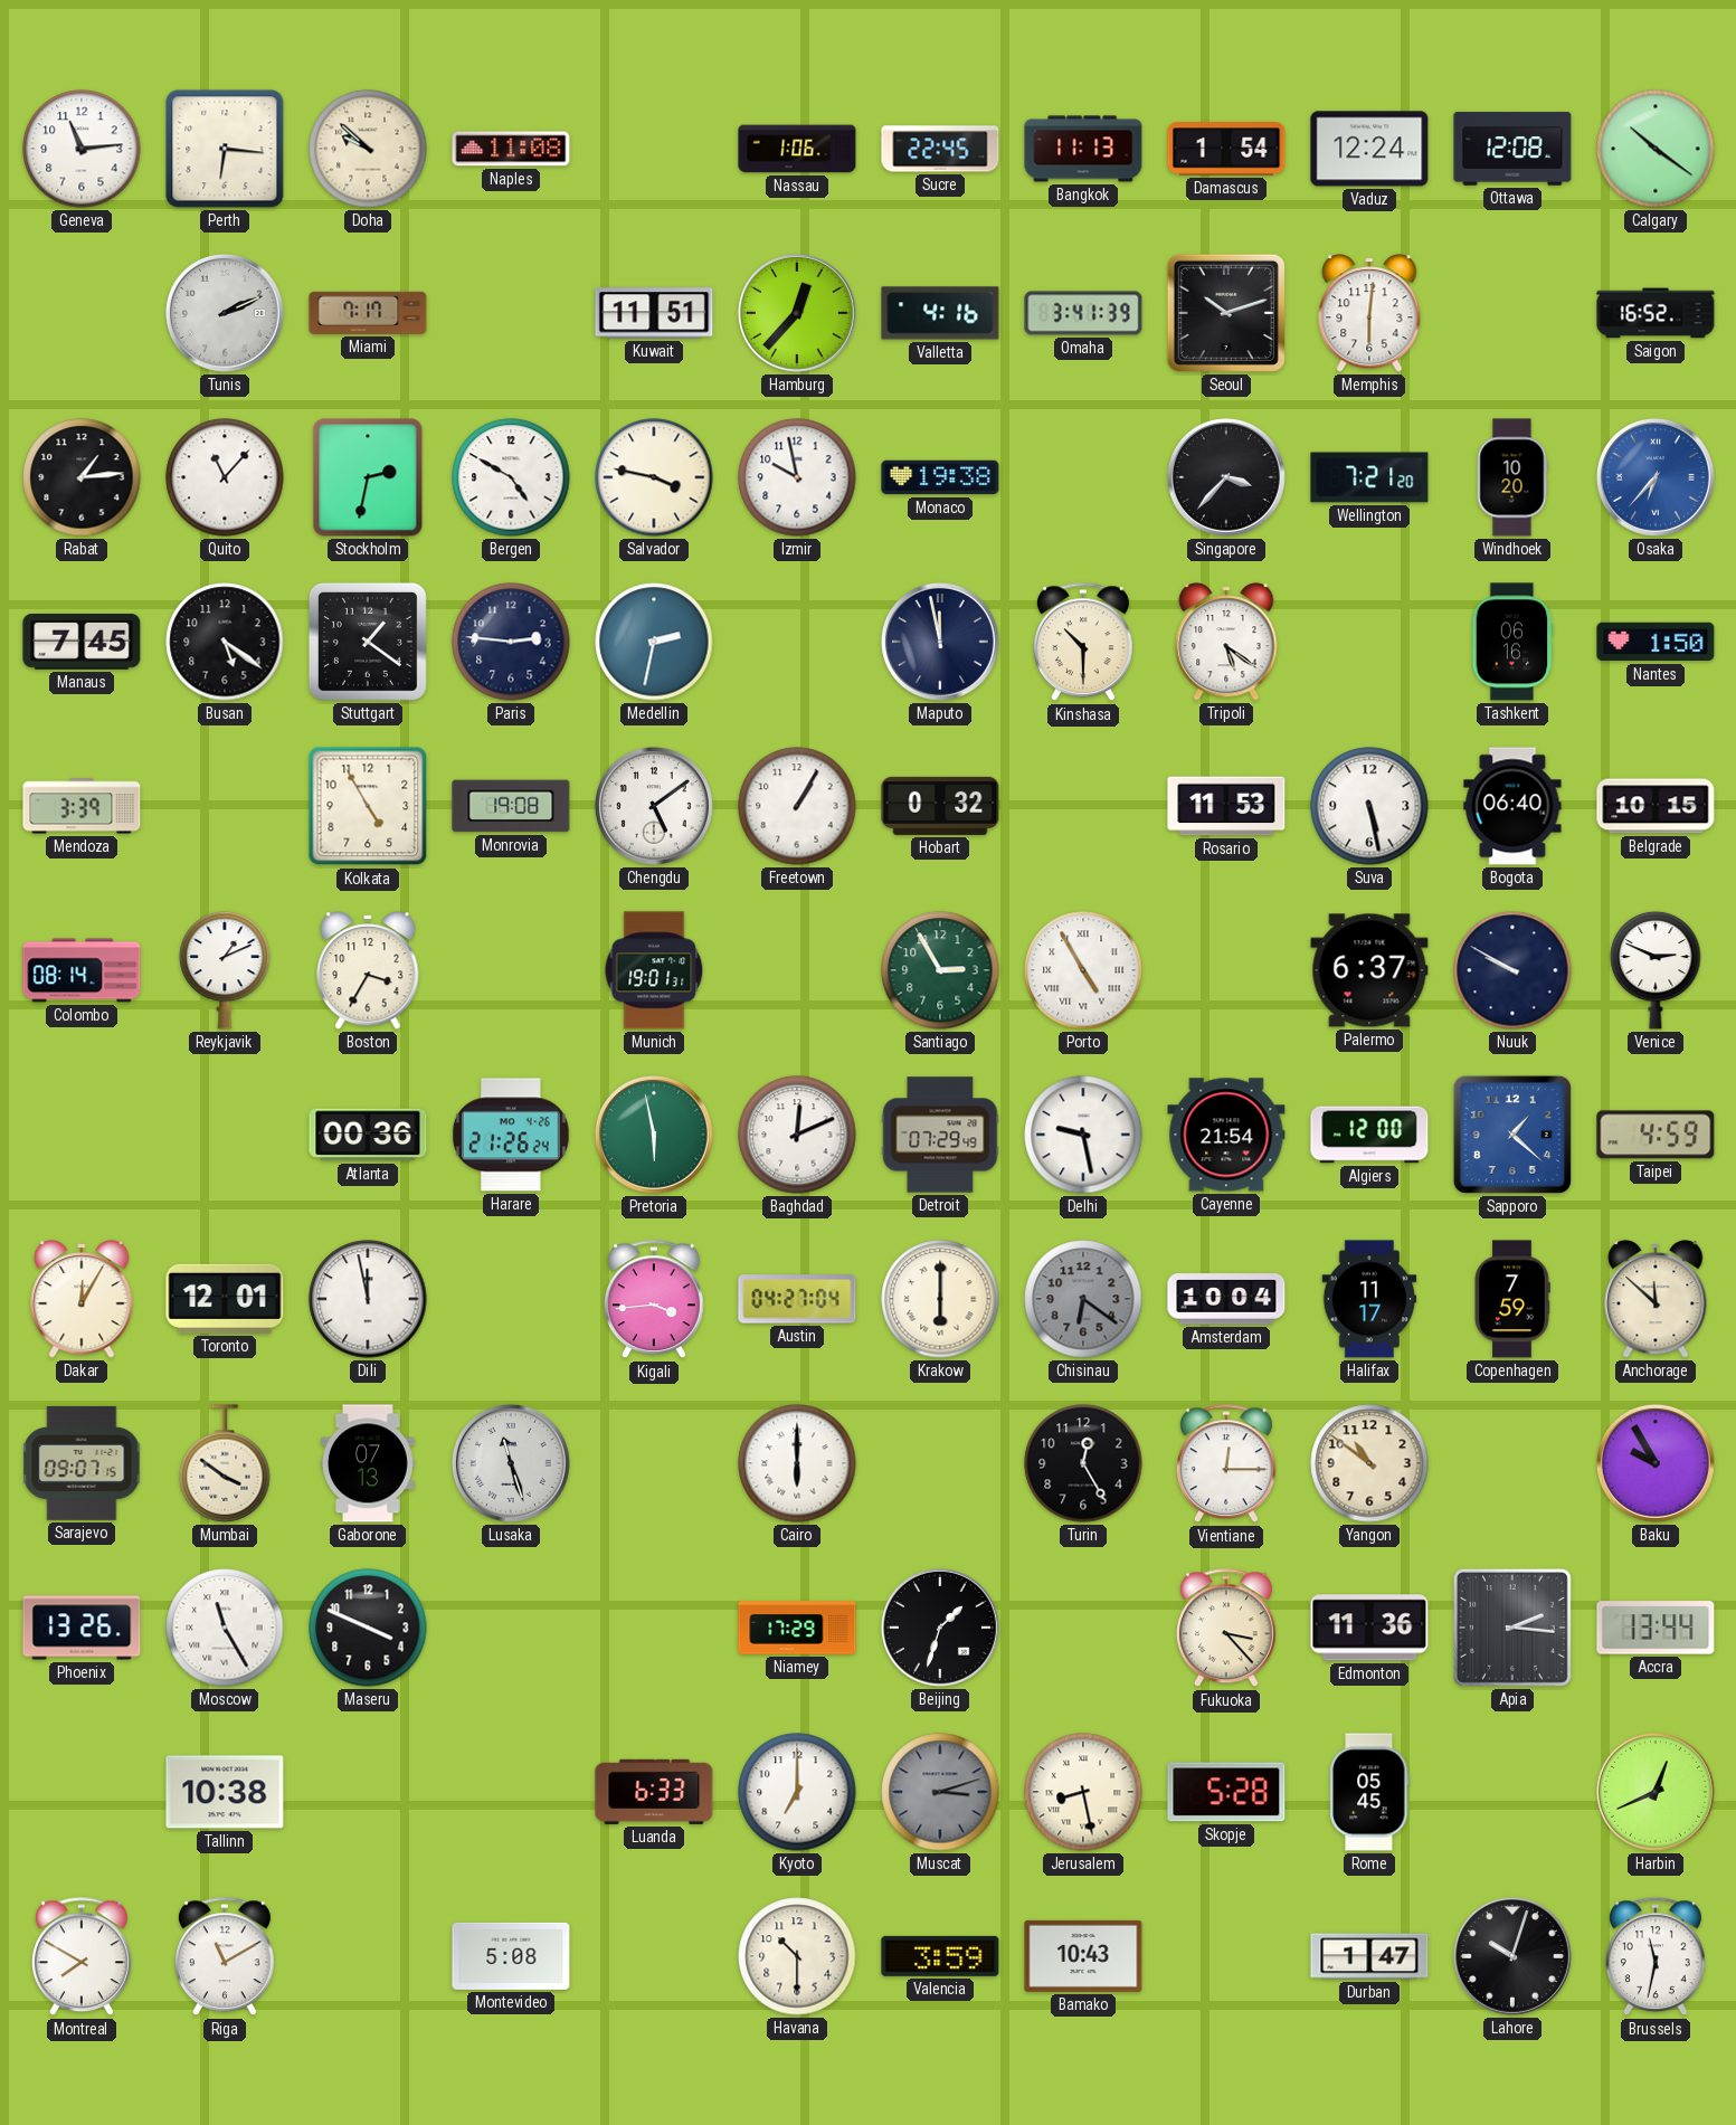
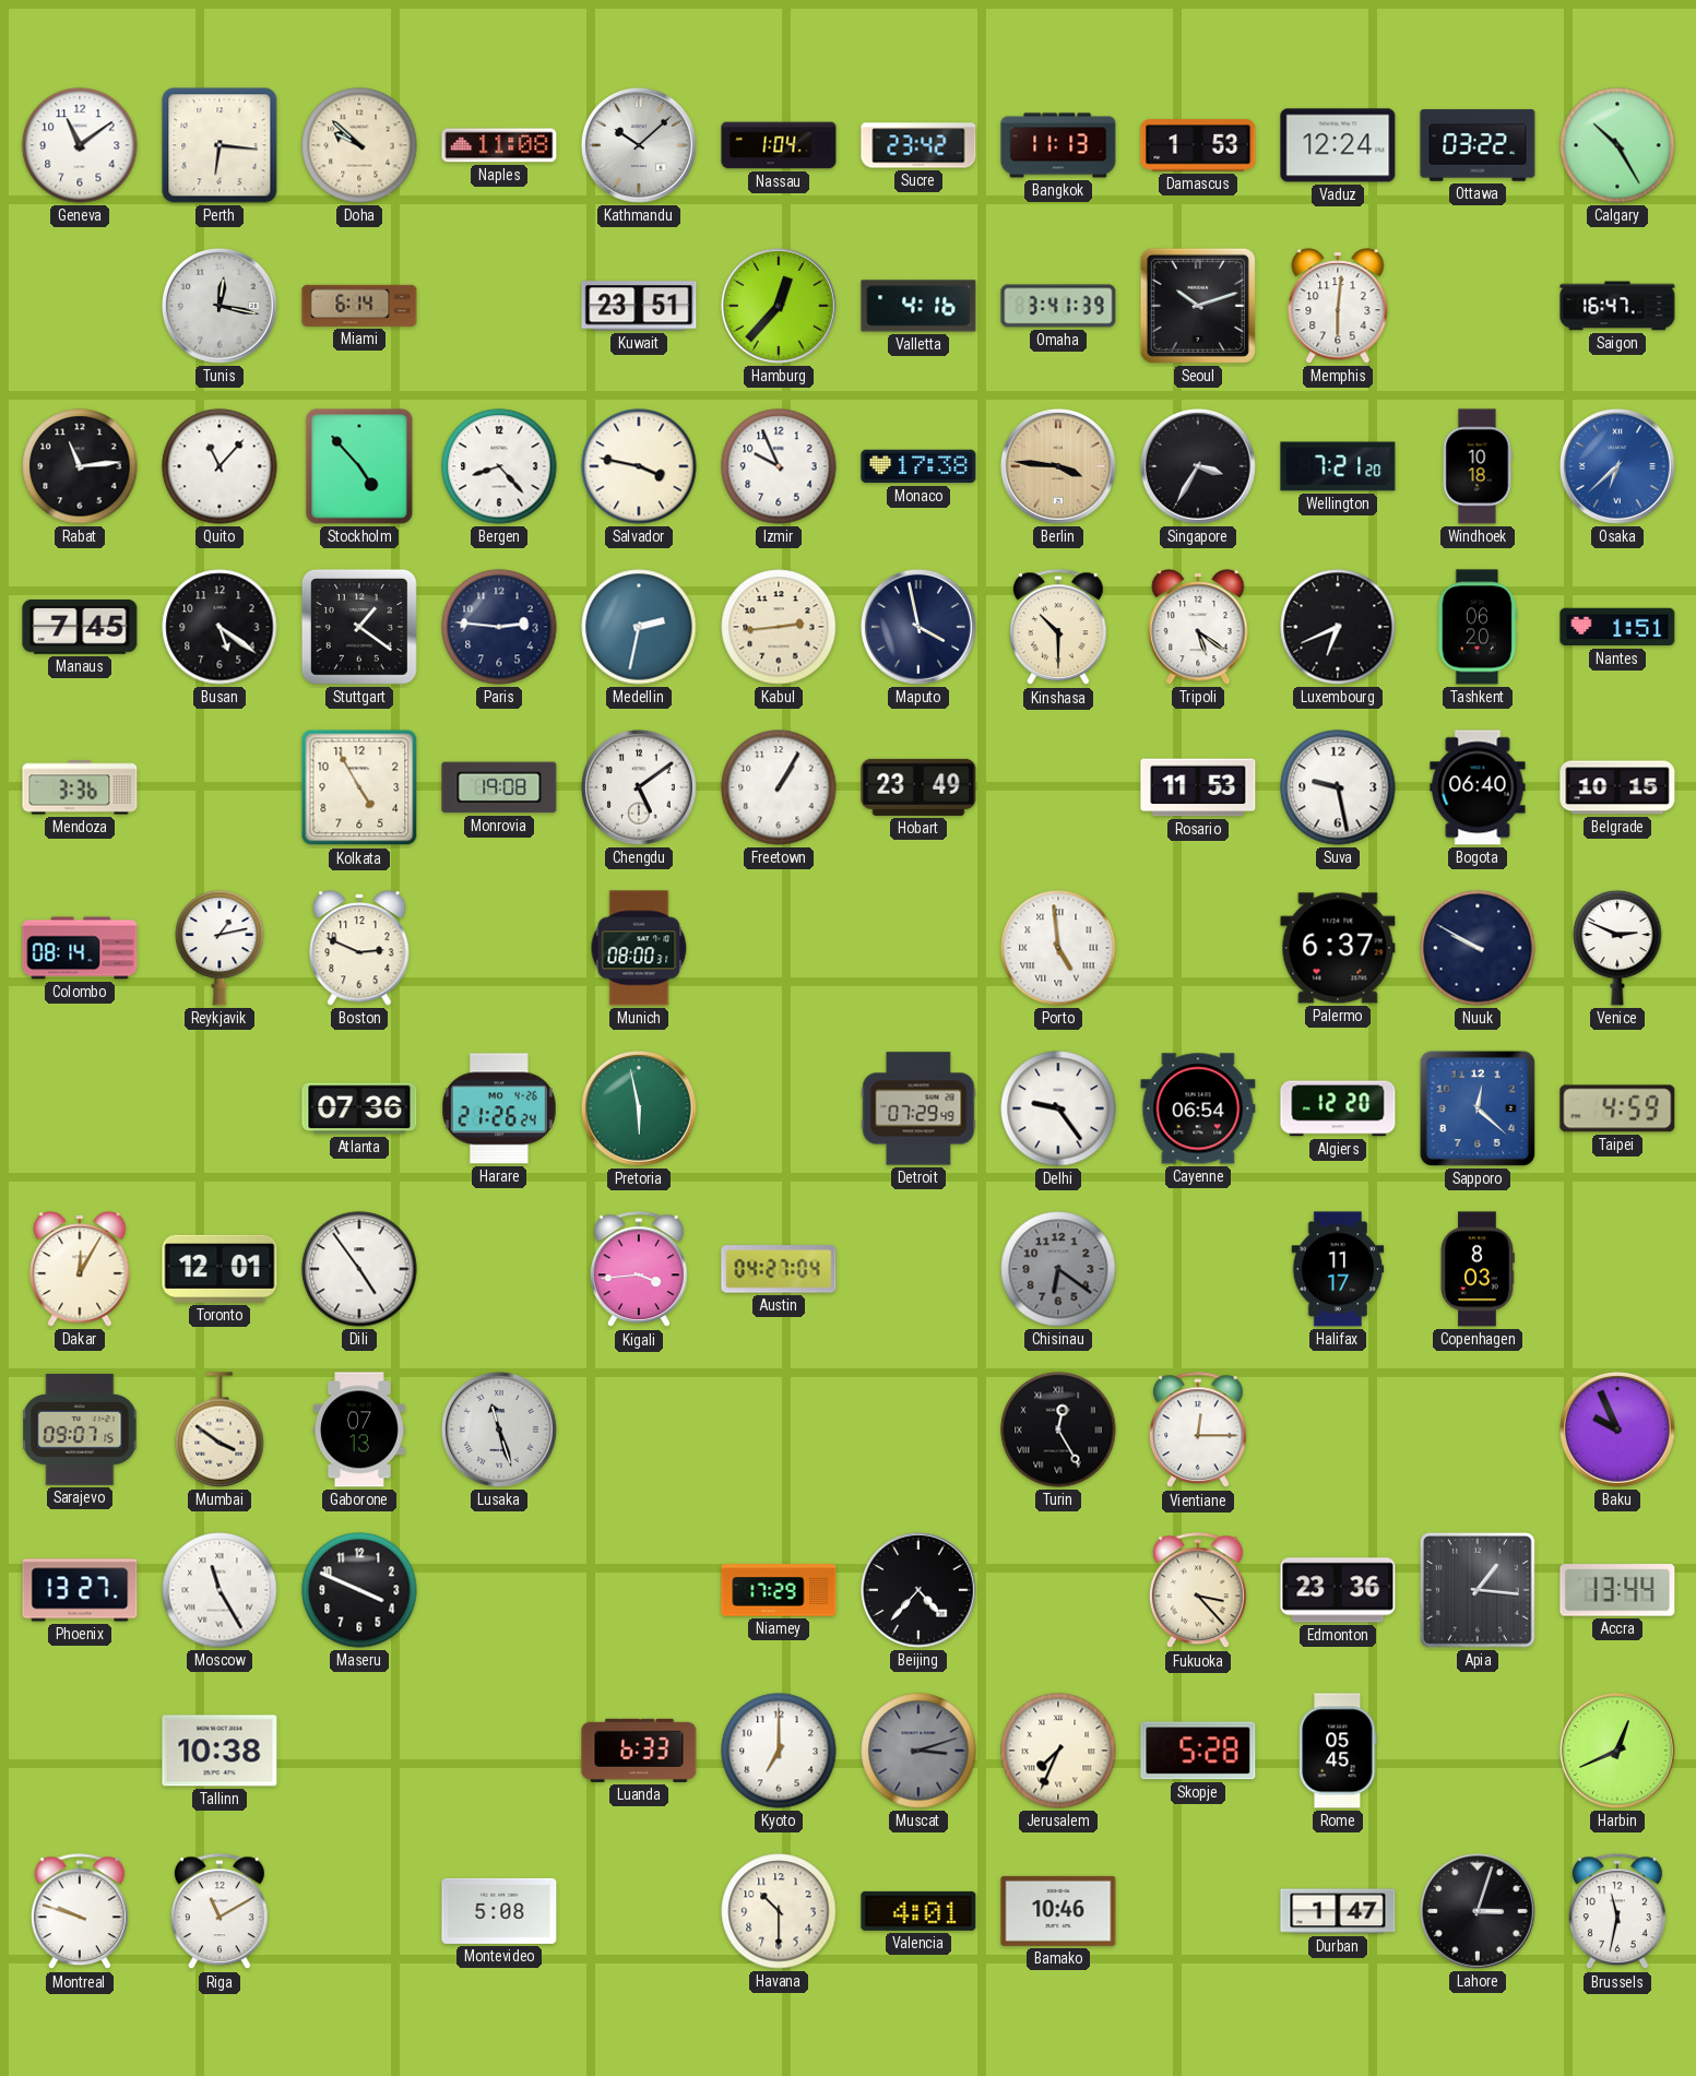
Geneva: 11:14 -> 11:09 (80, 145)
Kathmandu: none -> 10:08 (639, 145)
Nassau: 1:06 -> 1:04 (779, 145)
Sucre: 22:45 -> 23:42 (918, 145)
Damascus: 1:54 -> 1:53 (1198, 145)
Ottawa: 12:08 -> 03:22 (1478, 145)
Calgary: 10:21 -> 10:25 (1617, 145)
Tunis: 2:11 -> 12:17 (220, 306)
Miami: 7:17 -> 6:14 (359, 306)
Kuwait: 11:51 -> 23:51 (639, 306)
Saigon: 16:52 -> 16:47 (1617, 306)
Rabat: 1:14 -> 11:14 (80, 466)
Stockholm: 2:32 -> 4:53 (359, 466)
Bergen: 4:50 -> 8:23 (499, 466)
Izmir: 9:58 -> 9:56 (779, 466)
Monaco: 19:38 -> 17:38 (918, 466)
Berlin: none -> 3:46 (1058, 466)
Singapore: 3:37 -> 3:35 (1198, 466)
Windhoek: 10:20 -> 10:18 (1478, 466)
Osaka: 6:37 -> 6:38 (1617, 466)
Kabul: none -> 2:44 (779, 627)
Maputo: 11:58 -> 3:58 (918, 627)
Luxembourg: none -> 6:41 (1338, 627)
Tashkent: 06:16 -> 06:20 (1478, 627)
Nantes: 1:50 -> 1:51 (1617, 627)
Mendoza: 3:39 -> 3:36 (80, 787)
Hobart: 0:32 -> 23:49 (918, 787)
Suva: 5:28 -> 9:28 (1338, 787)
Reykjavik: 1:11 -> 1:13 (220, 948)
Boston: 3:35 -> 2:49 (359, 948)
Munich: 19:01 -> 08:00 (639, 948)
Santiago: 2:55 -> none (940, 970)
Porto: 4:55 -> 4:59 (1058, 948)
Atlanta: 00:36 -> 07:36 (359, 1108)
Baghdad: 12:11 -> none (797, 1135)
Delhi: 9:28 -> 9:24 (1058, 1108)
Cayenne: 21:54 -> 06:54 (1198, 1108)
Algiers: 12:00 -> 12:20 (1338, 1108)
Sapporo: 1:22 -> 12:22 (1478, 1108)
Dili: 11:58 -> 4:54 (359, 1269)
Krakow: 6:00 -> none (940, 1299)
Amsterdam: 10:04 -> none (1226, 1299)
Copenhagen: 7:59 -> 8:03 (1478, 1269)
Anchorage: 11:52 -> none (1656, 1299)
Cairo: 6:00 -> none (797, 1463)
Turin numerals: Arabic -> Roman (1058, 1430)
Yangon: 10:51 -> none (1369, 1463)
Baku: 9:55 -> 9:56 (1617, 1430)
Phoenix: 13:26 -> 13:27 (80, 1590)
Beijing: 1:33 -> 4:37 (918, 1590)
Edmonton: 11:36 -> 23:36 (1338, 1590)
Apia: 2:16 -> 1:16 (1478, 1590)
Jerusalem: 8:28 -> 7:34 (1058, 1751)
Montreal: 7:50 -> 9:48 (80, 1912)
Valencia: 3:59 -> 4:01 (918, 1911)
Bamako: 10:43 -> 10:46 (1058, 1911)
Lahore: 10:03 -> 3:03 (1478, 1911)
